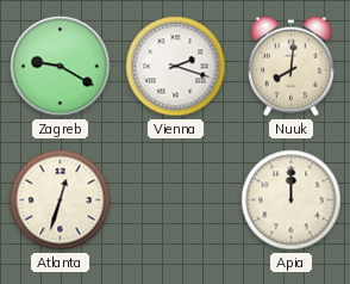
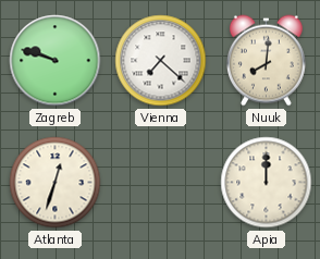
Zagreb: 9:20 -> 9:48 (56, 61)
Vienna: 2:18 -> 7:22 (161, 61)
